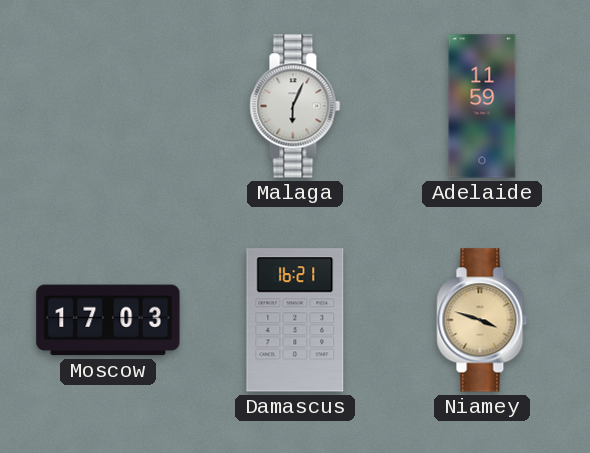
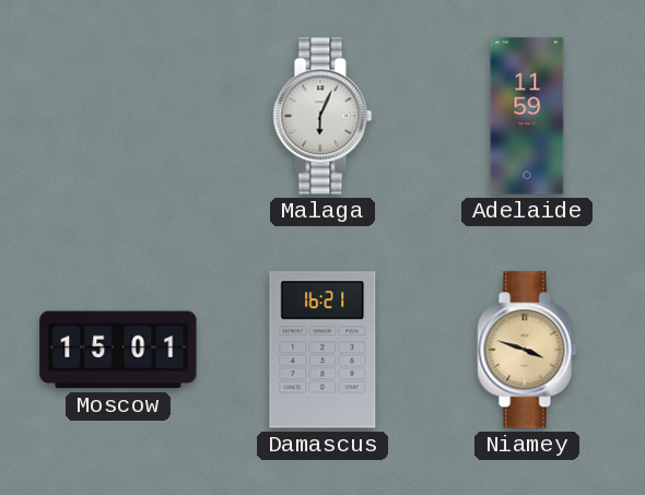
Moscow: 17:03 -> 15:01 (118, 350)
